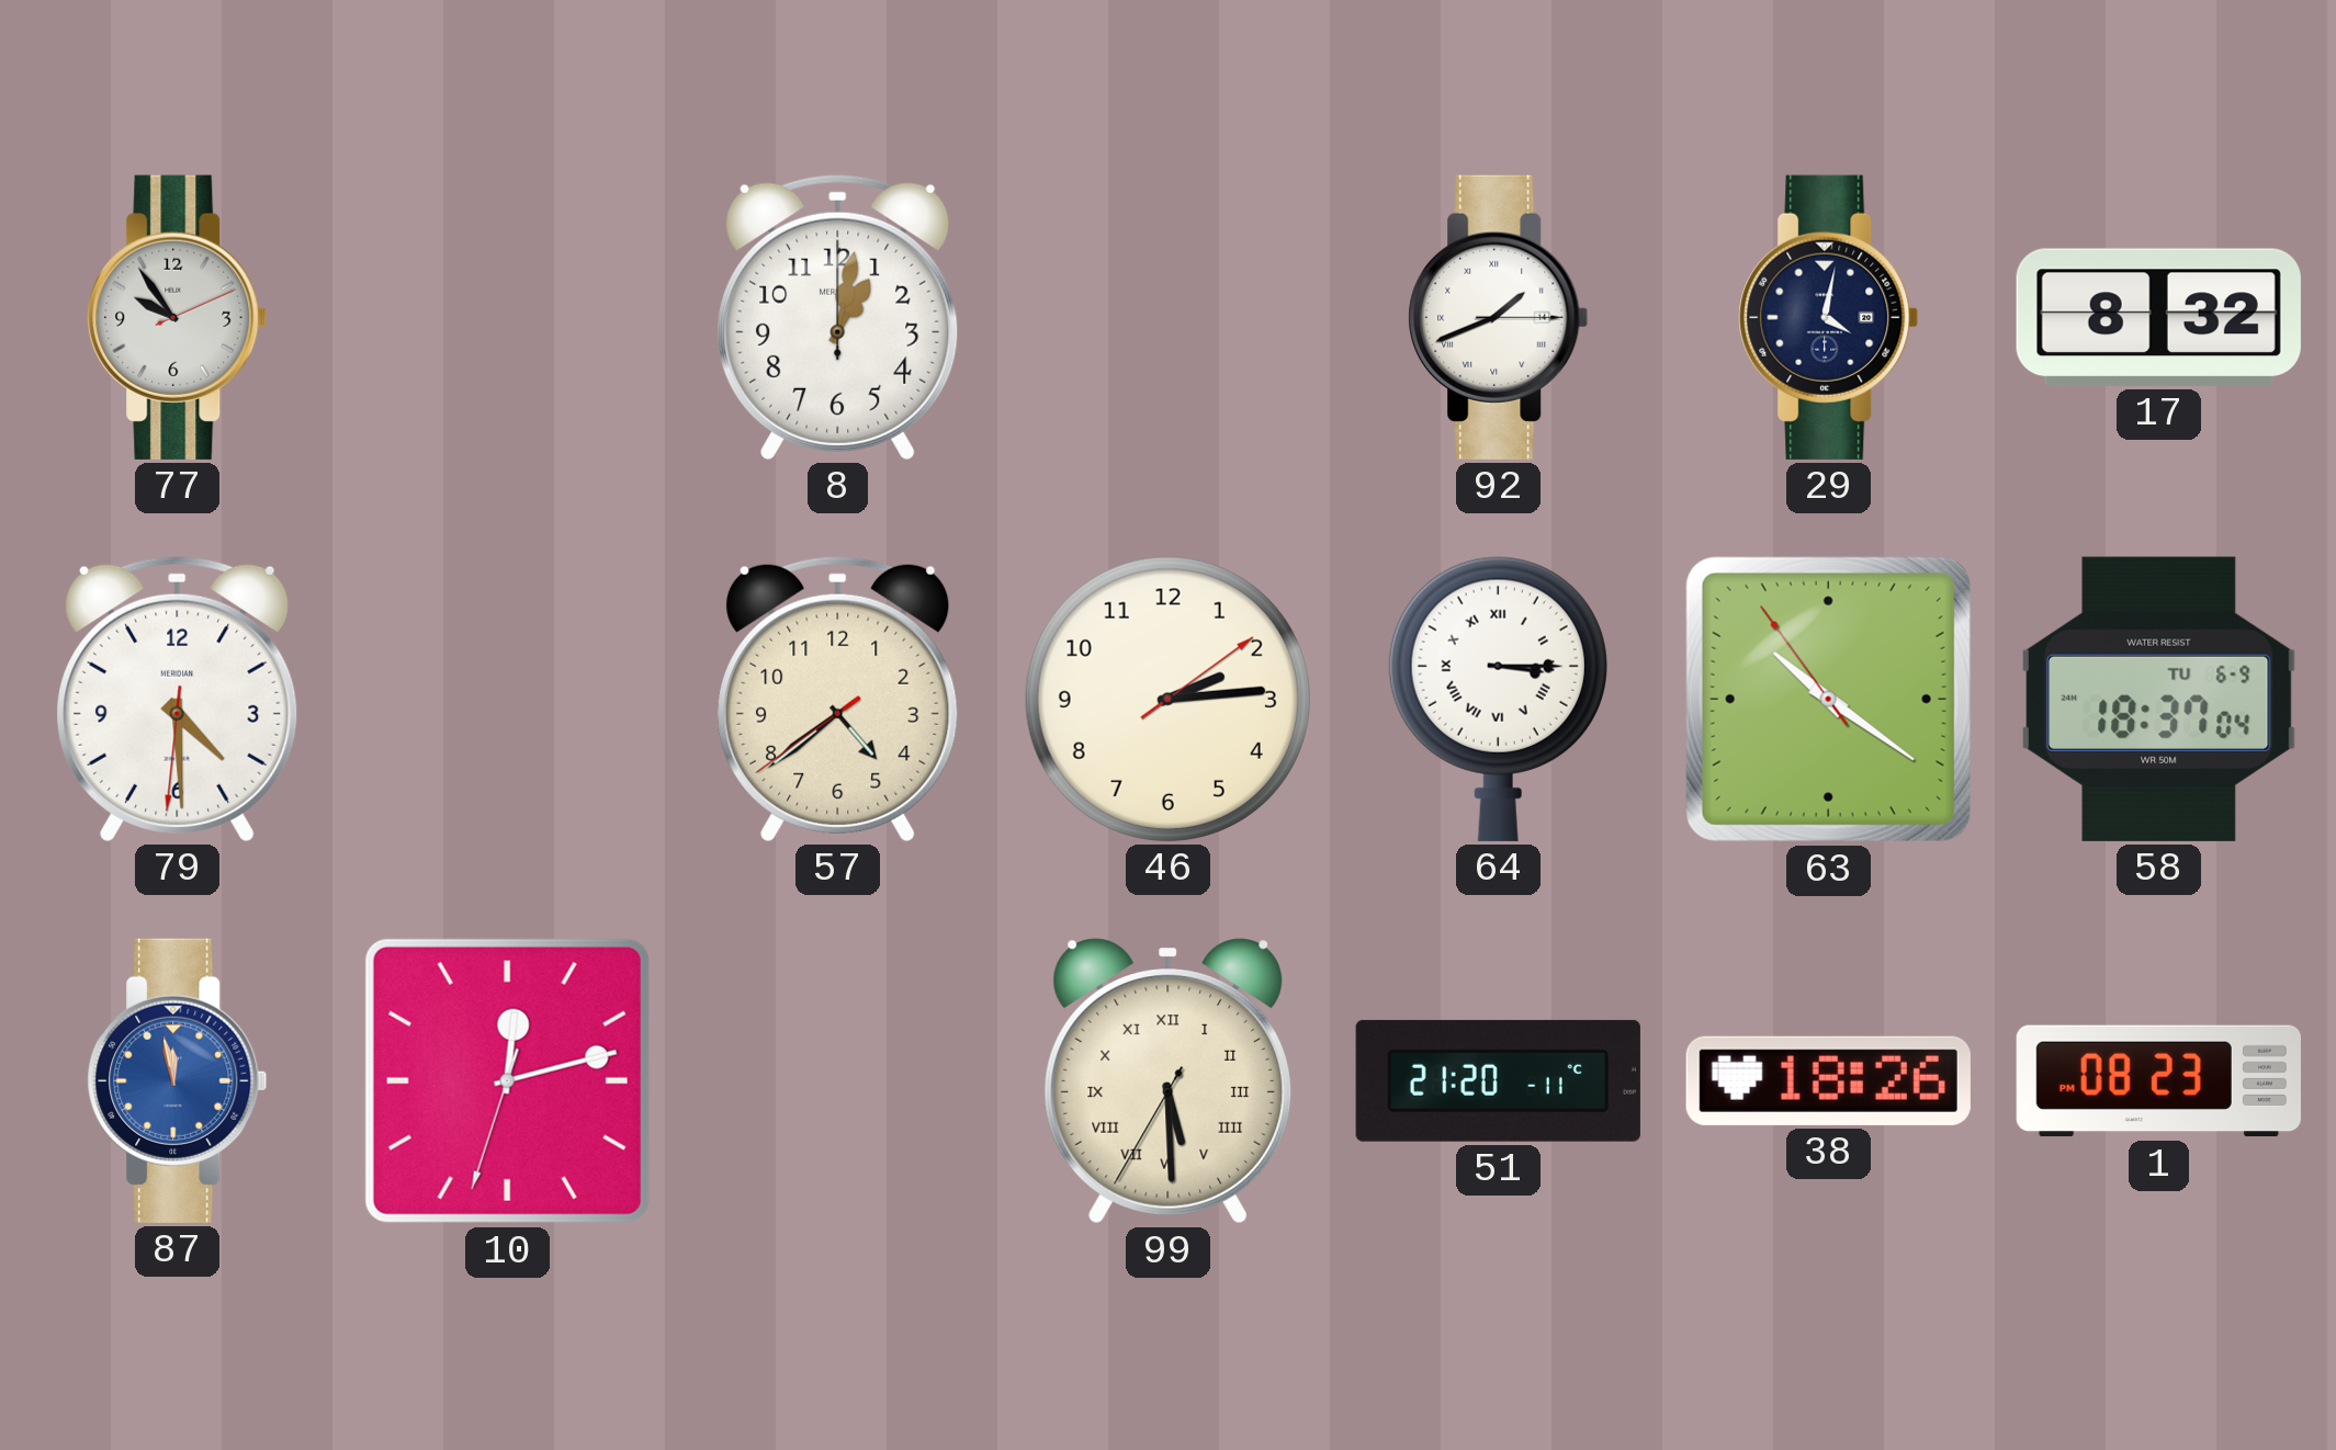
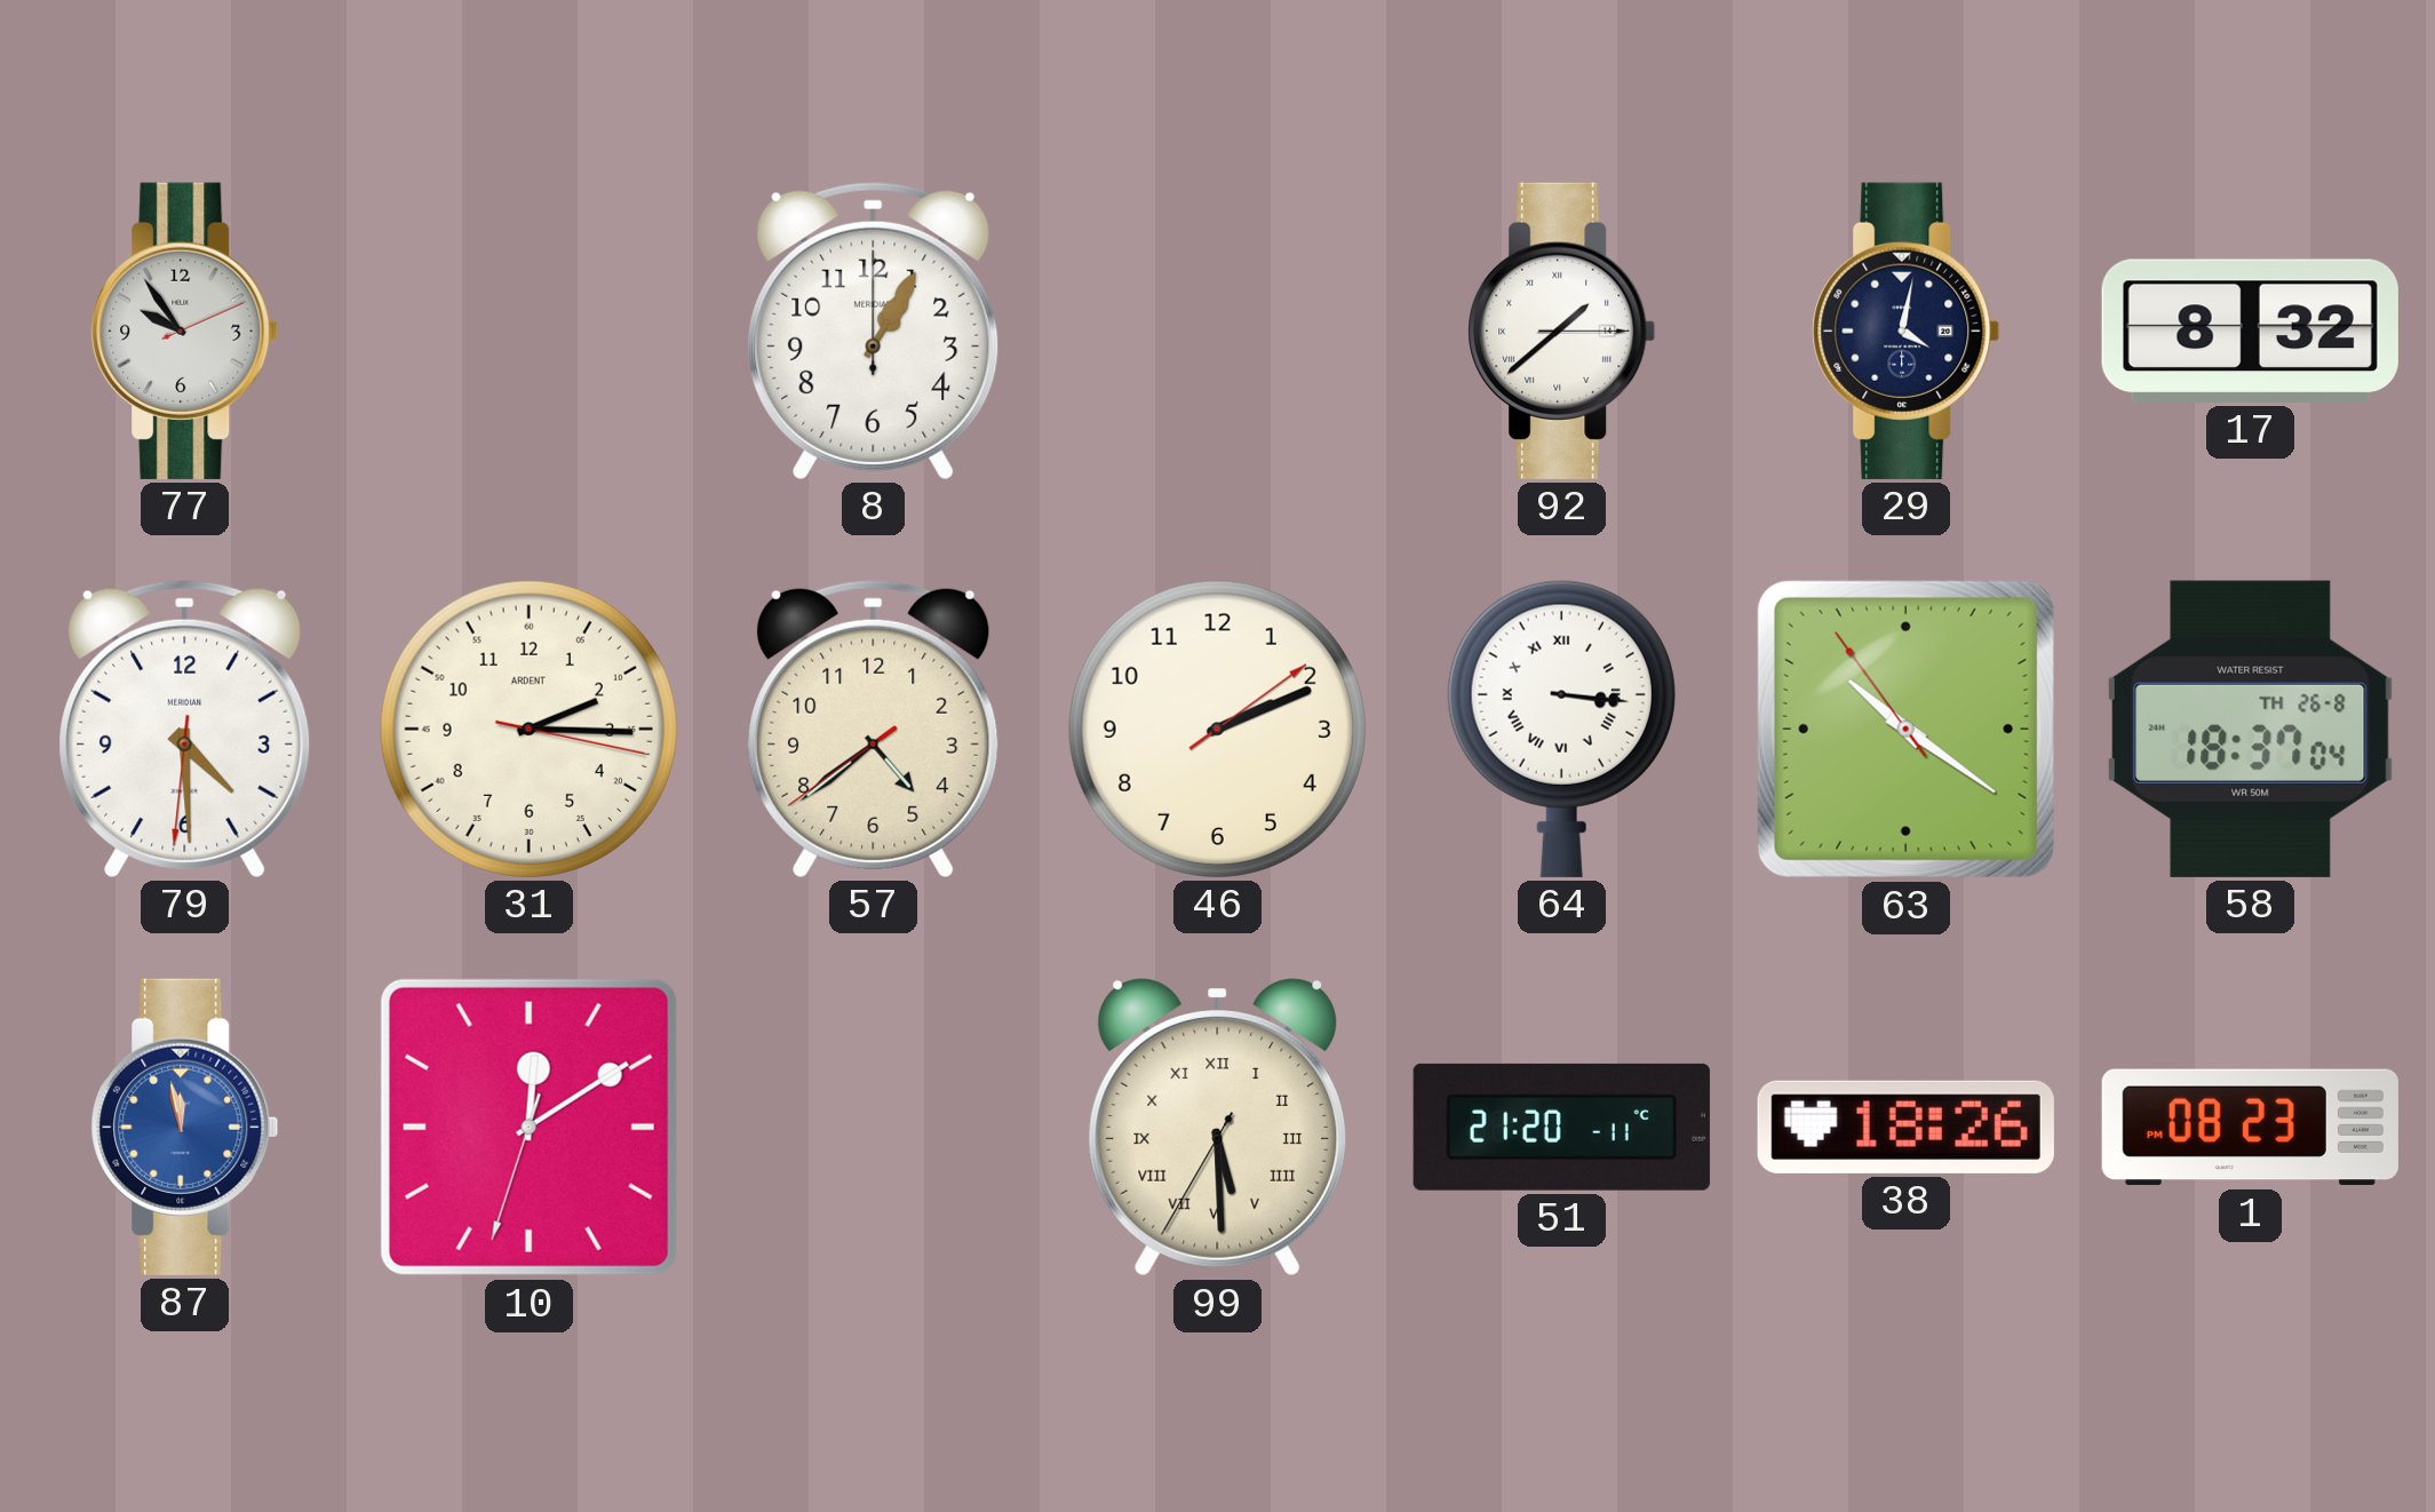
8: 1:02 -> 1:05 (874, 331)
92: 1:41 -> 1:38 (1562, 331)
31: none -> 2:15 (528, 729)
46: 2:14 -> 2:11 (1217, 729)
64: 3:15 -> 3:16 (1561, 729)
58 date: TU 6-9 -> TH 26-8 (2251, 729)
10: 12:12 -> 12:09 (528, 1127)
